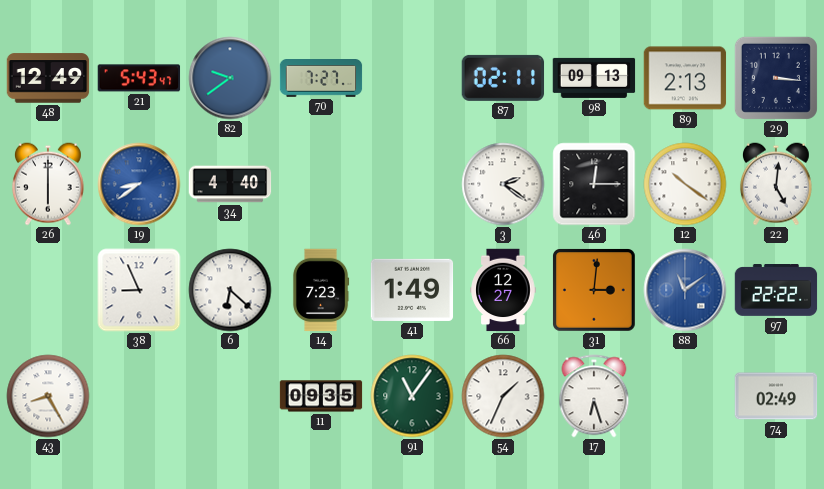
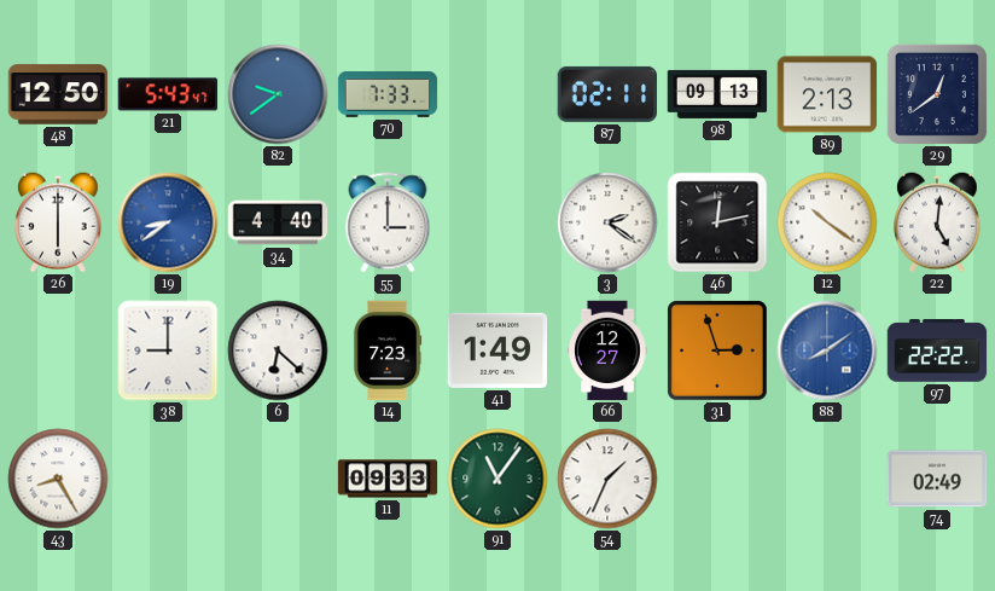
48: 12:49 -> 12:50 (58, 94)
70: 7:27 -> 7:33 (388, 94)
29: 3:16 -> 12:39 (937, 94)
55: none -> 3:00 (388, 222)
46: 12:15 -> 12:13 (717, 222)
38: 8:56 -> 9:00 (168, 350)
31: 3:01 -> 2:57 (718, 352)
88: 11:09 -> 8:09 (827, 350)
11: 09:35 -> 09:33 (388, 479)
17: 6:27 -> none (594, 396)
